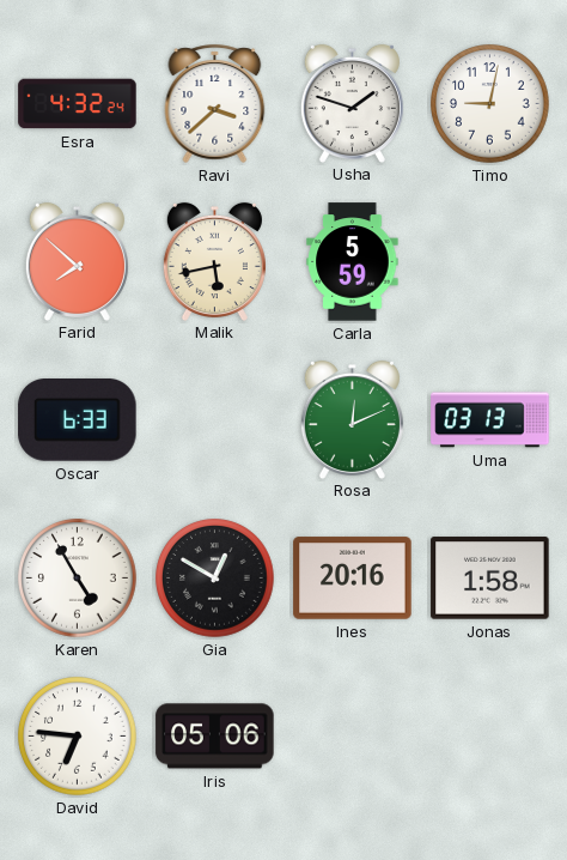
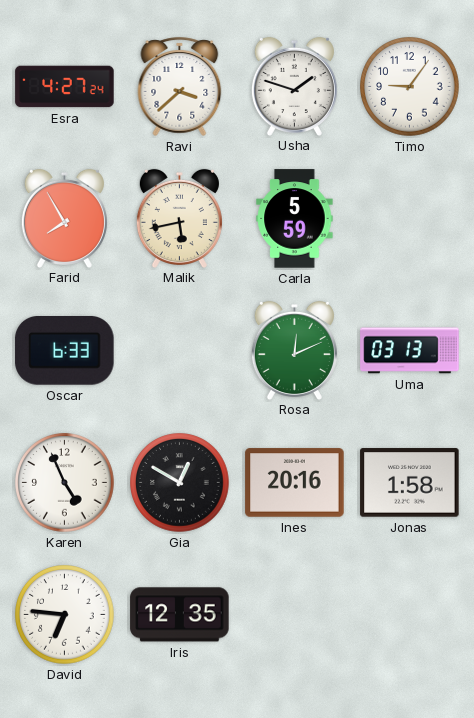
Esra: 4:32 -> 4:27 (65, 87)
Timo: 9:02 -> 9:06 (410, 87)
Farid: 7:52 -> 7:55 (64, 218)
Karen: 4:55 -> 4:56 (65, 483)
Iris: 05:06 -> 12:35 (180, 615)
